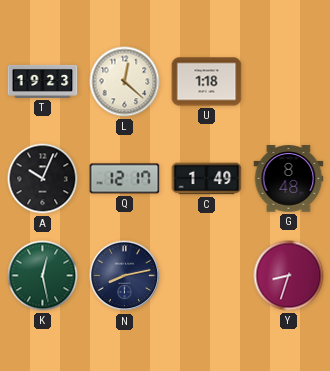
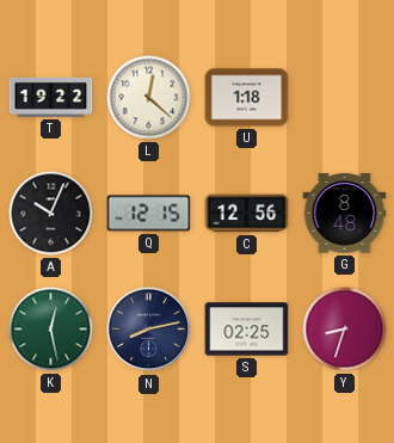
T: 19:23 -> 19:22 (51, 97)
Q: 12:17 -> 12:15 (149, 214)
C: 1:49 -> 12:56 (247, 214)
S: none -> 02:25 (247, 330)
